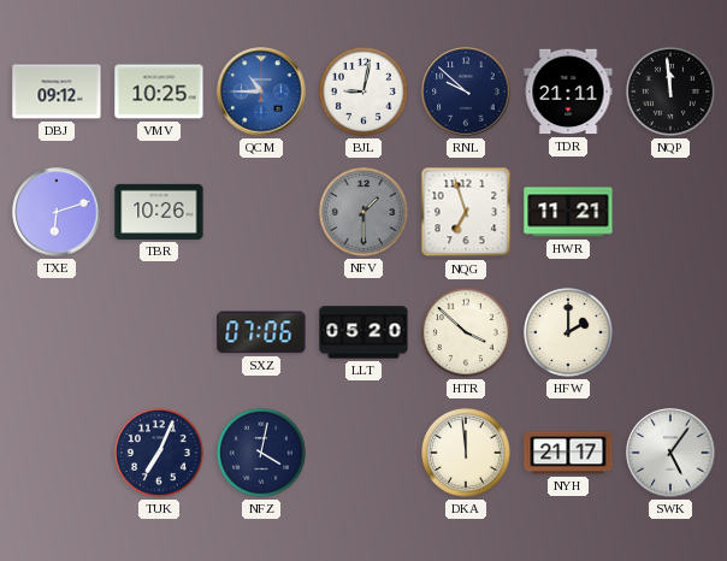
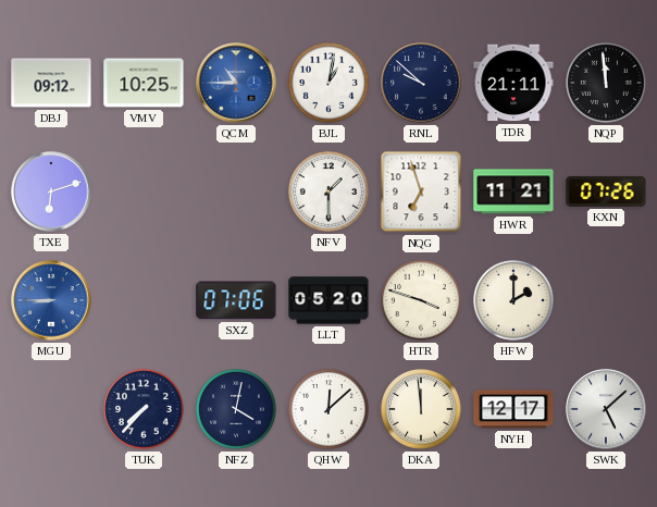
BJL: 9:02 -> 1:02 (328, 83)
TBR: 10:26 -> none (159, 212)
NFV dial: grey -> white (328, 191)
KXN: none -> 07:26 (606, 191)
MGU: none -> 8:45 (51, 300)
HTR: 3:52 -> 3:48 (421, 300)
TUK: 7:04 -> 7:37 (144, 409)
QHW: none -> 12:08 (328, 409)
NYH: 21:17 -> 12:17 (513, 409)
SWK: 5:06 -> 5:08 (606, 409)
